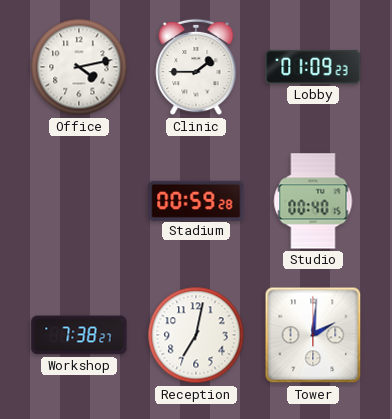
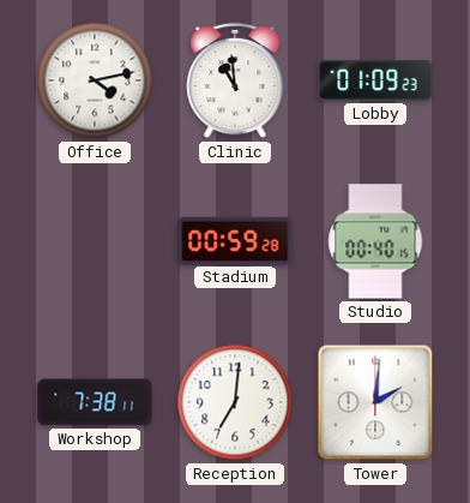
Clinic: 1:45 -> 10:59 (235, 80)
Workshop: 7:38:27 -> 7:38:11 (95, 402)
Reception: 7:02 -> 7:01 (235, 402)
